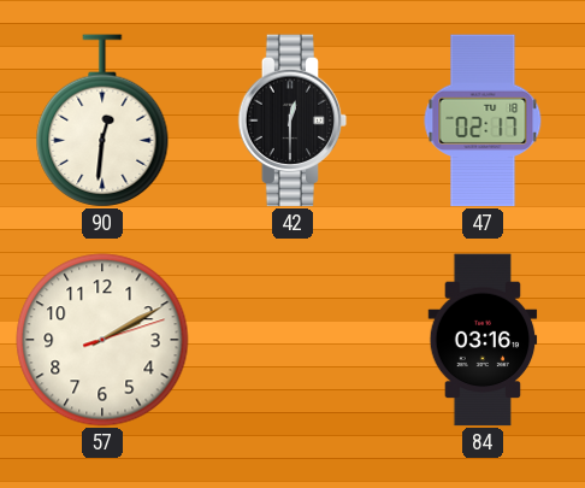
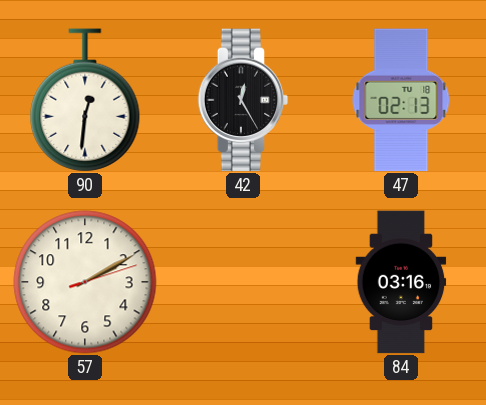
42: 12:30 -> 12:25 (243, 100)
47: 02:17 -> 02:13 (401, 100)
